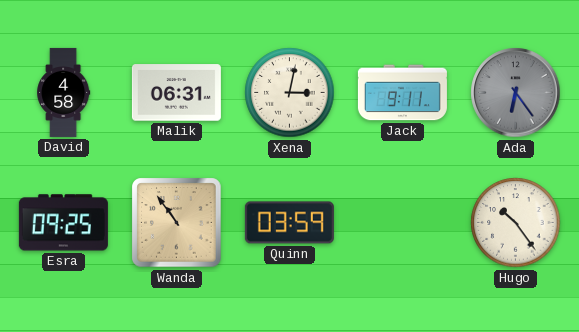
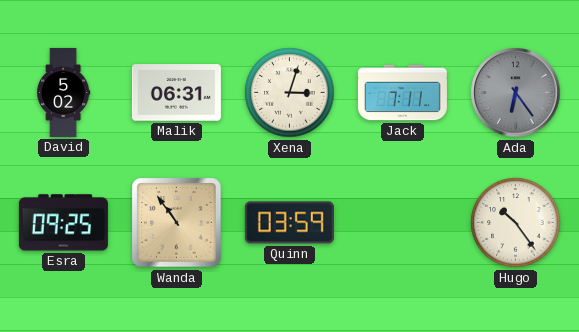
David: 4:58 -> 5:02 (64, 92)
Xena: 3:02 -> 3:03 (290, 93)
Jack: 9:11 -> 7:11 (402, 93)
